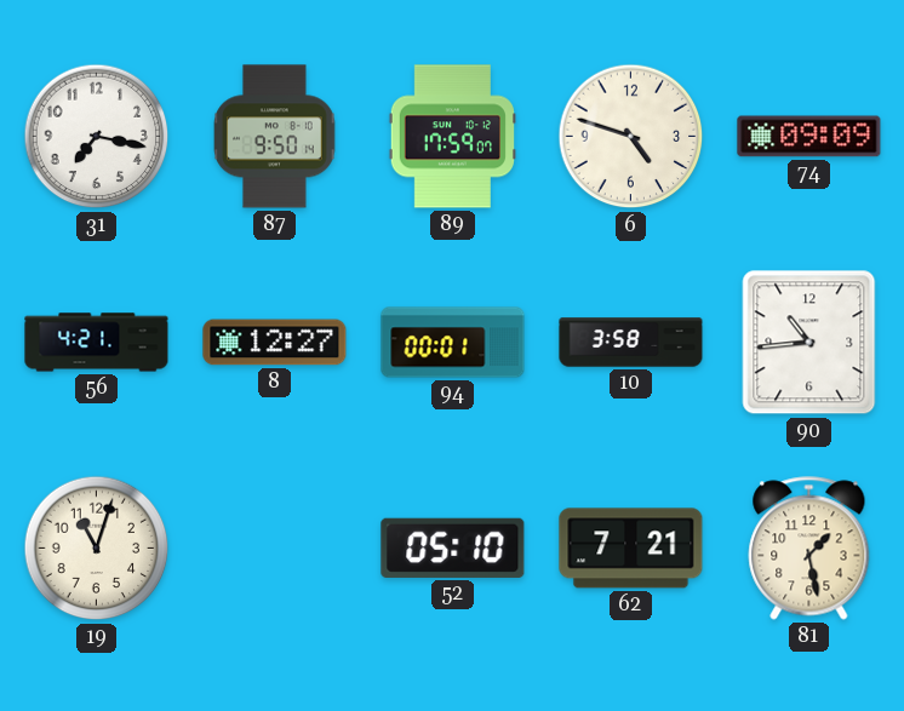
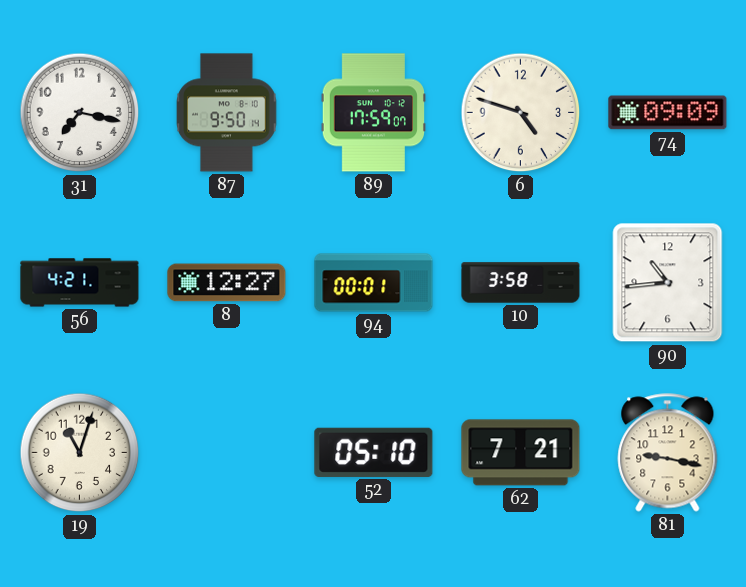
81: 1:28 -> 9:17 (668, 453)
